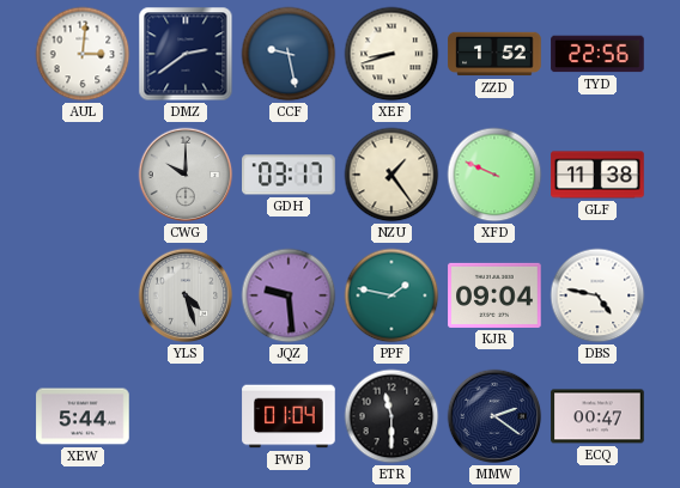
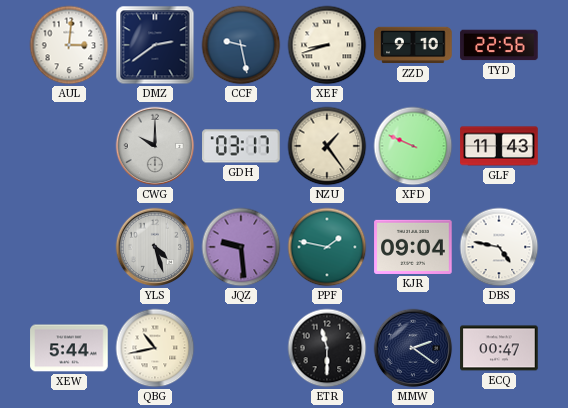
ZZD: 1:52 -> 9:10 (413, 45)
GLF: 11:38 -> 11:43 (499, 146)
QBG: none -> 10:43 (155, 348)
FWB: 01:04 -> none (289, 416)
